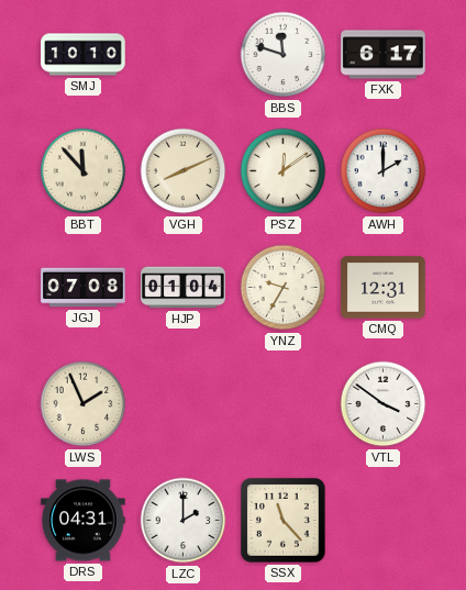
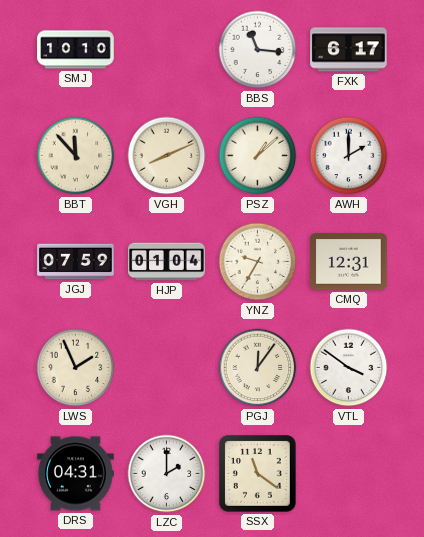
BBS: 11:48 -> 11:16 (258, 50)
PSZ: 12:09 -> 1:08 (258, 156)
JGJ: 07:08 -> 07:59 (76, 262)
PGJ: none -> 12:06 (258, 368)
SSX: 11:23 -> 11:21 (258, 474)
